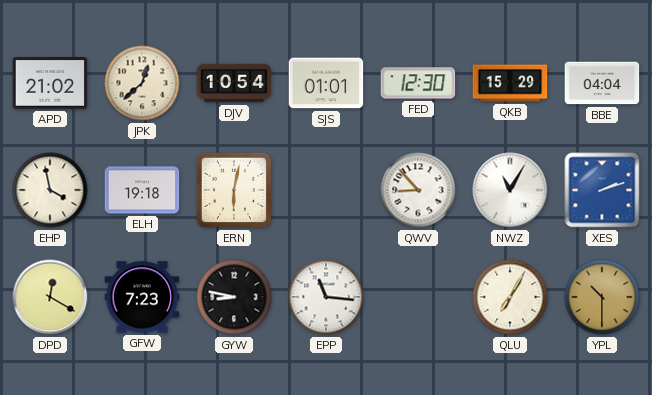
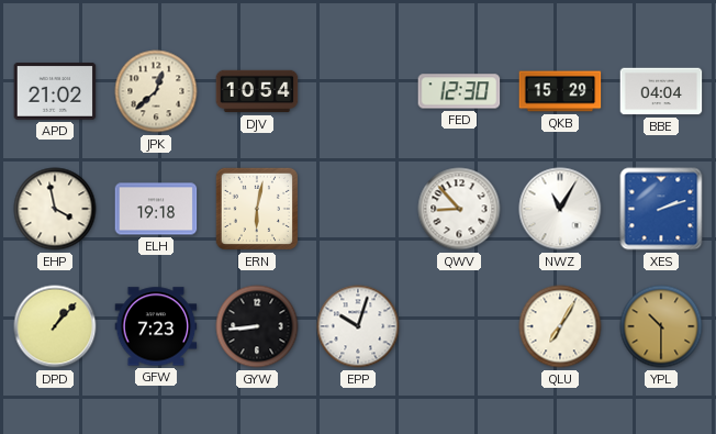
SJS: 01:01 -> none (326, 83)
DPD: 12:20 -> 1:07 (55, 326)
GYW: 8:47 -> 8:44 (257, 326)
EPP: 11:16 -> 10:03 (358, 326)
